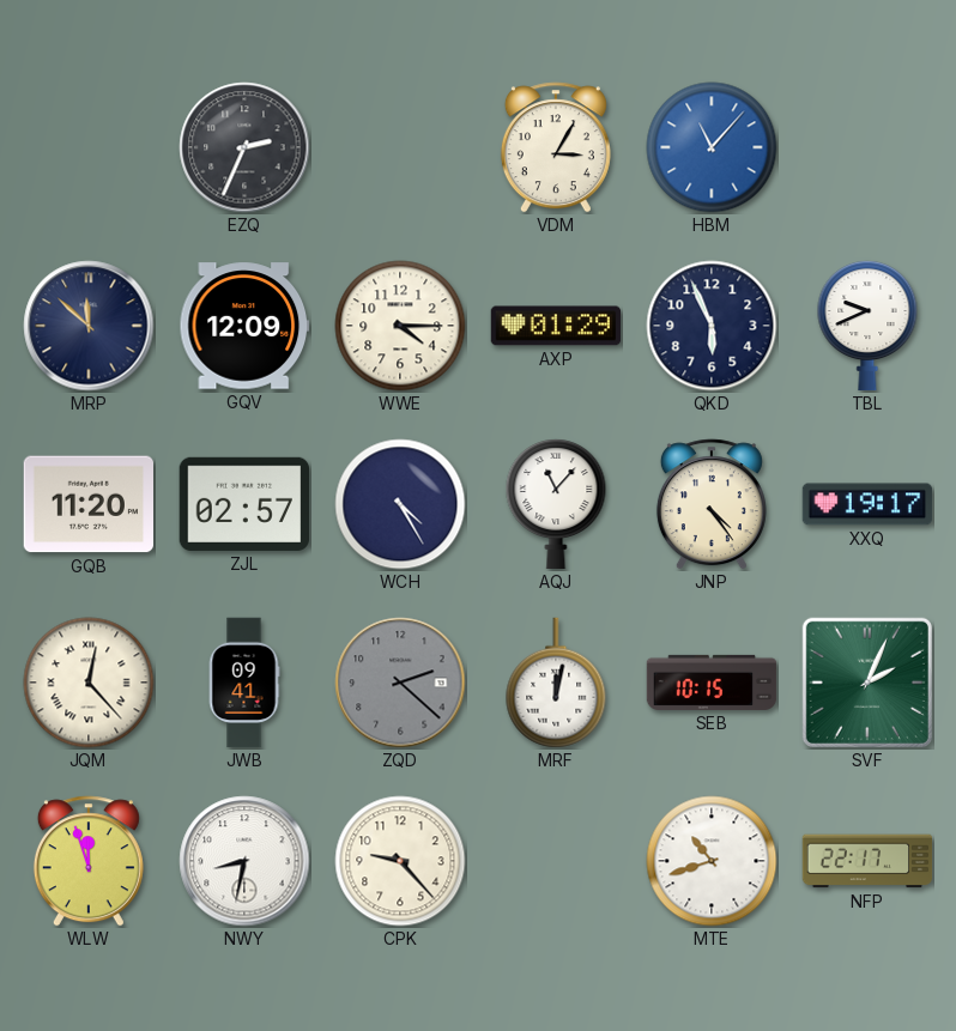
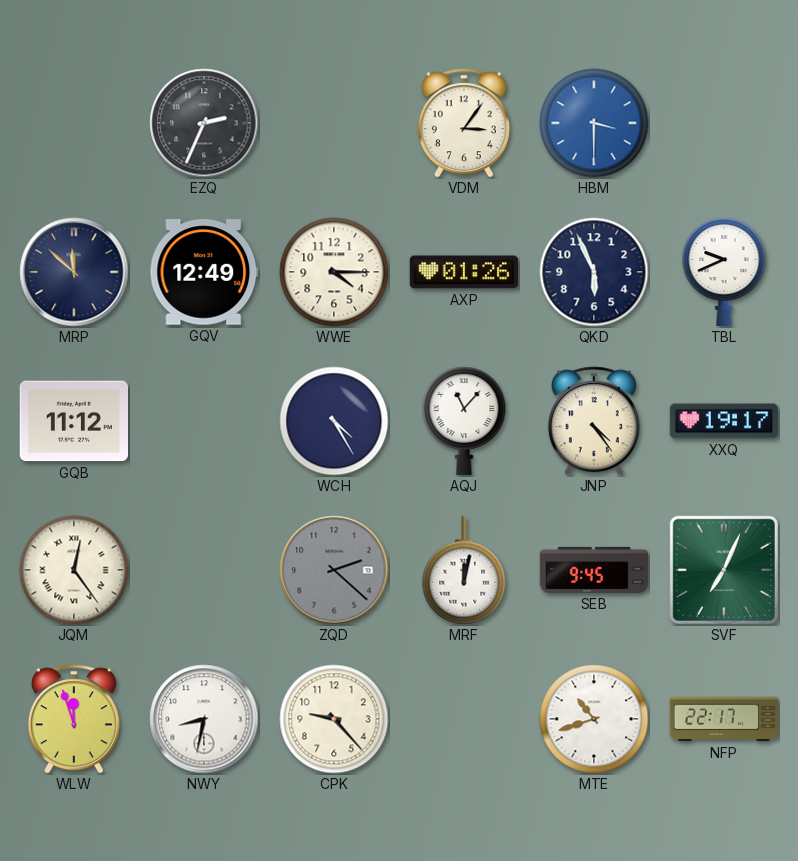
VDM: 3:05 -> 3:06 (464, 123)
HBM: 11:07 -> 3:30 (594, 123)
GQV: 12:09 -> 12:49 (204, 272)
AXP: 01:29 -> 01:26 (464, 272)
GQB: 11:20 -> 11:12 (73, 421)
ZJL: 02:57 -> none (243, 504)
JQM: 12:23 -> 12:24 (74, 570)
JWB: 09:41 -> none (244, 683)
SEB: 10:15 -> 9:45 (594, 570)
SVF: 2:04 -> 7:04 (724, 570)
